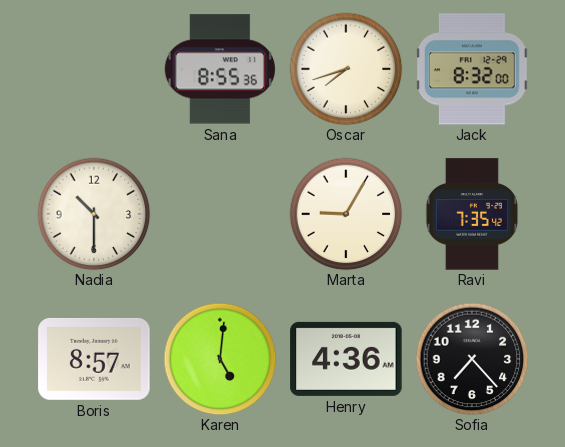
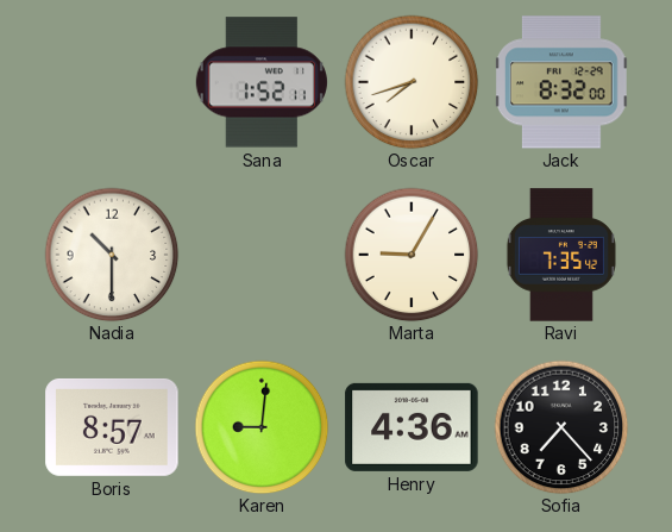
Sana: 8:55 -> 1:52 (262, 82)
Karen: 5:01 -> 9:01 (262, 427)
